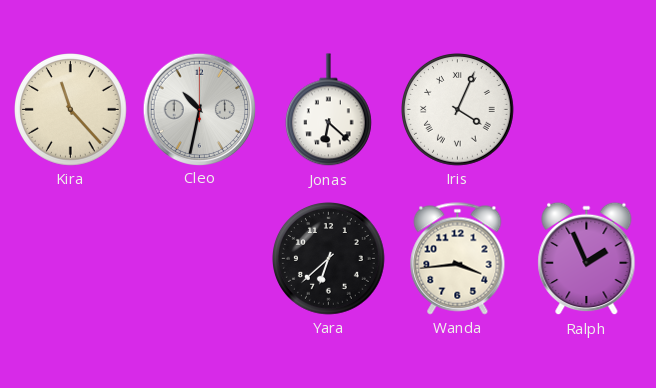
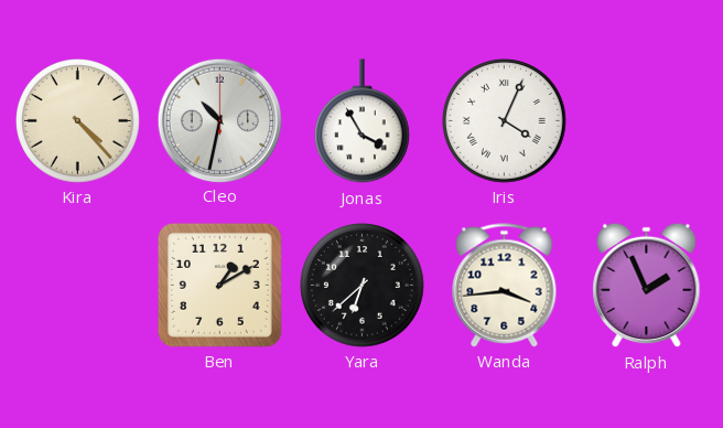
Kira: 11:23 -> 4:23 (78, 121)
Jonas: 6:22 -> 3:55 (361, 121)
Ben: none -> 1:10 (219, 285)
